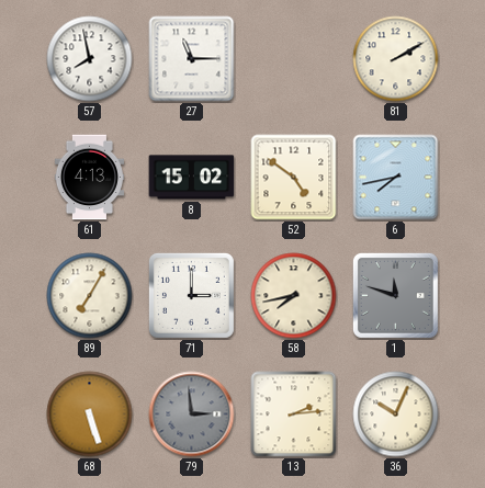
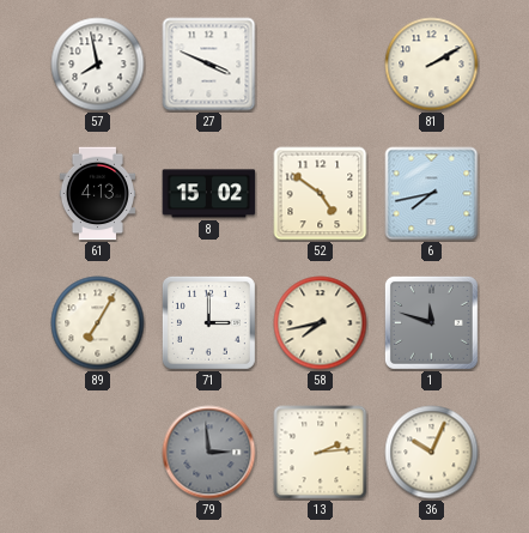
27: 11:15 -> 3:49 (209, 65)
68: 5:27 -> none (90, 415)
